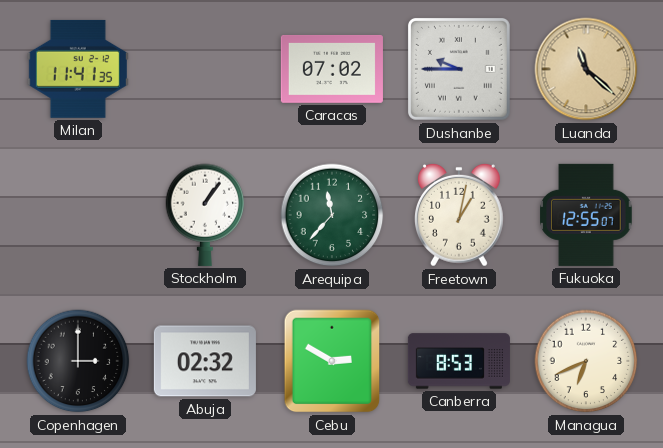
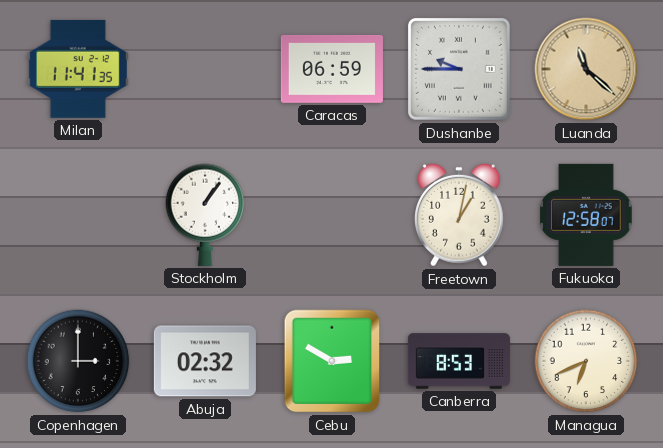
Caracas: 07:02 -> 06:59 (332, 69)
Arequipa: 11:37 -> none (332, 215)
Fukuoka: 12:55 -> 12:58 (586, 215)
